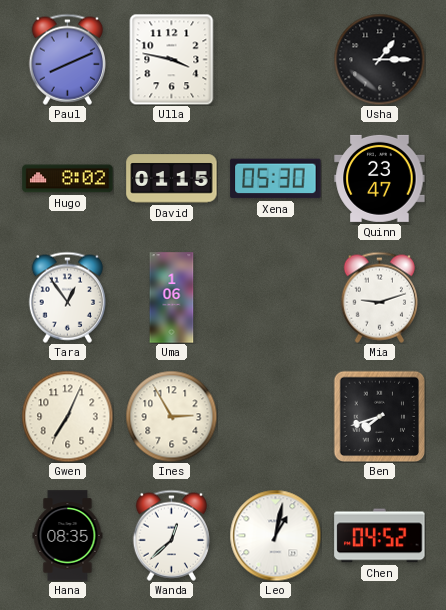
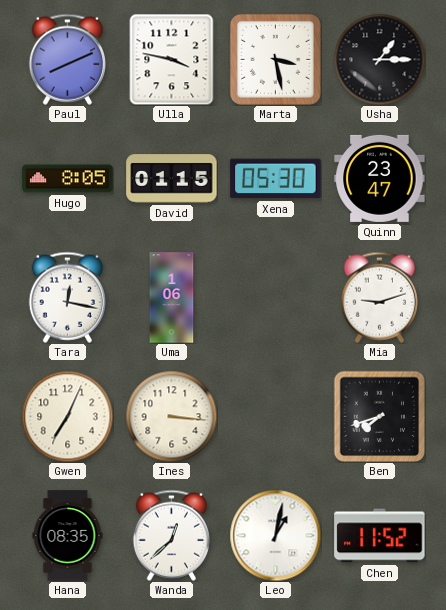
Marta: none -> 3:28 (275, 59)
Hugo: 8:02 -> 8:05 (68, 179)
Tara: 12:54 -> 12:17 (67, 297)
Ines: 2:55 -> 3:16 (171, 416)
Chen: 04:52 -> 11:52 (380, 536)
